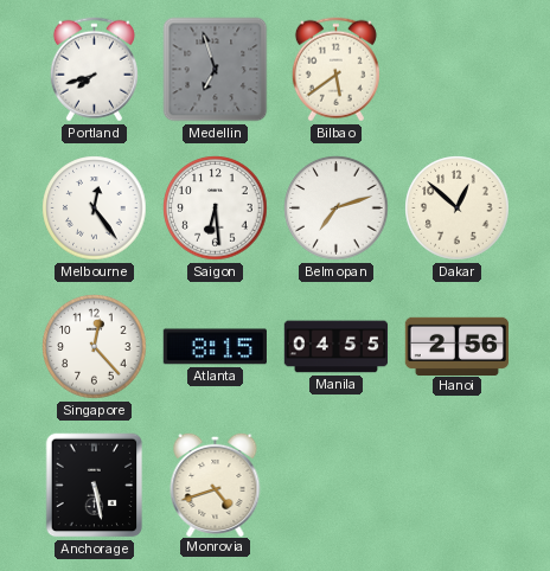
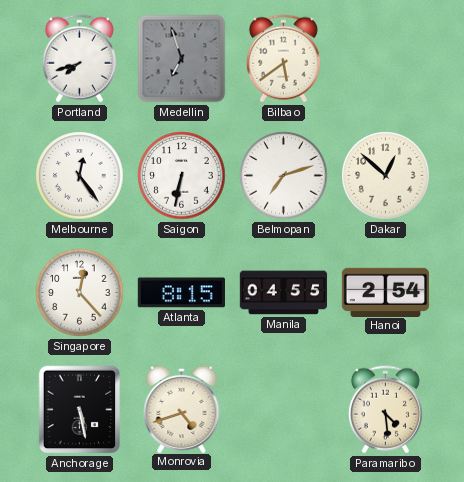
Saigon: 6:29 -> 6:32 (182, 176)
Hanoi: 2:56 -> 2:54 (386, 292)
Paramaribo: none -> 4:29 (385, 410)
